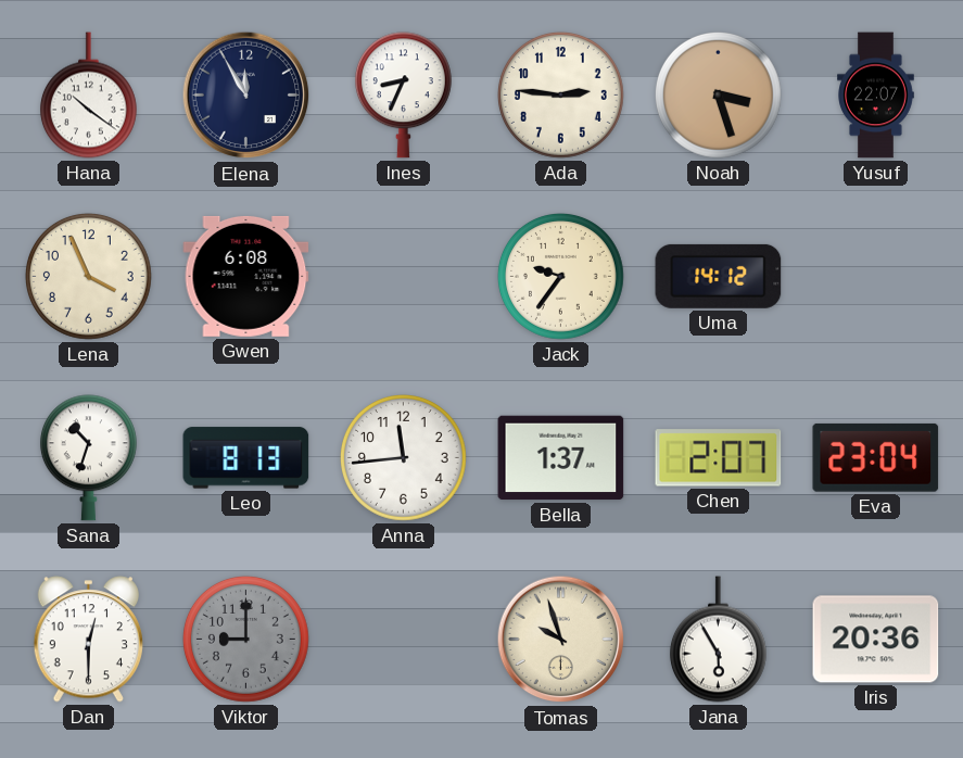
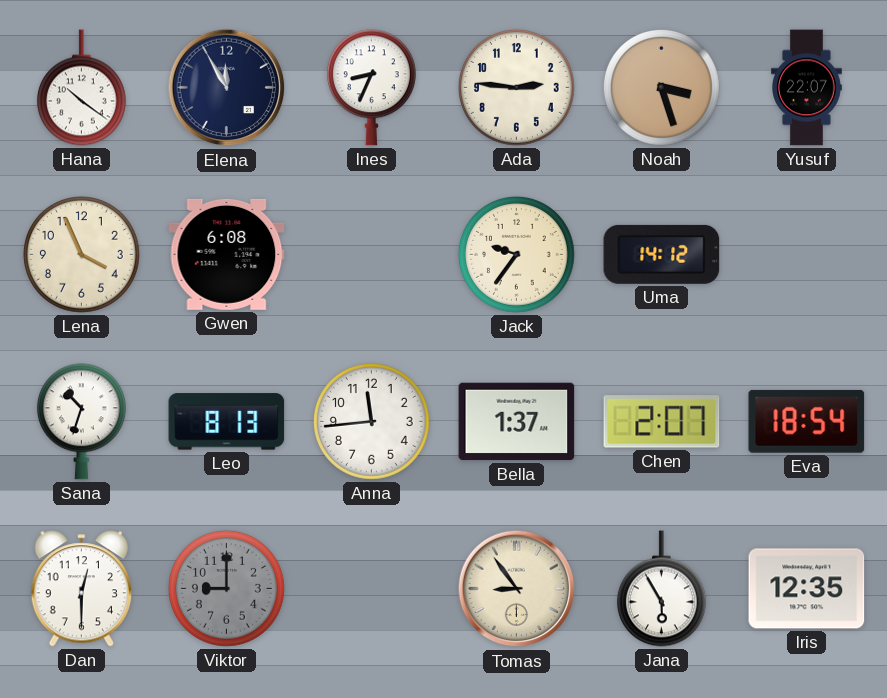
Eva: 23:04 -> 18:54 (807, 421)
Tomas: 9:57 -> 8:54 (517, 589)
Iris: 20:36 -> 12:35 (807, 589)
